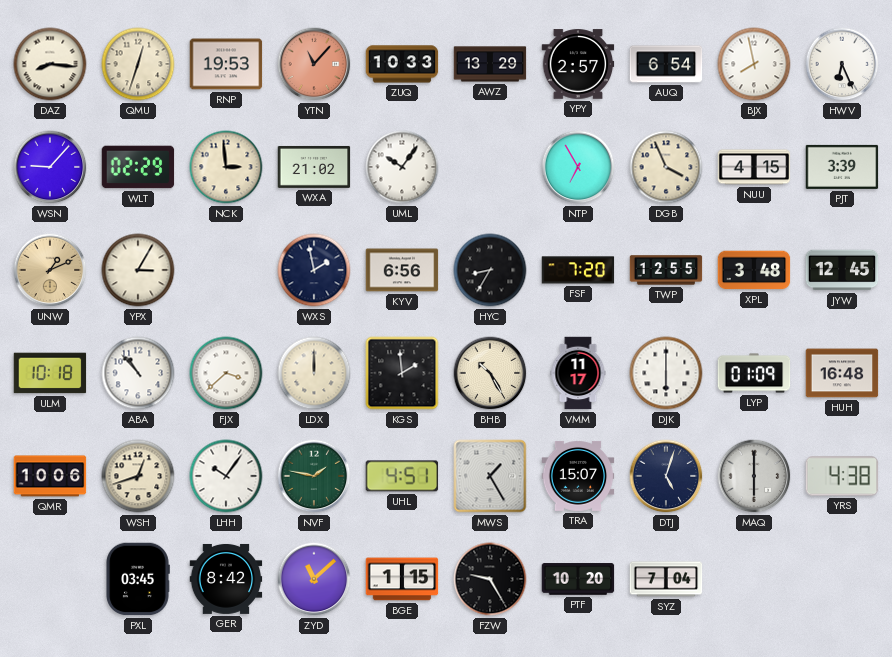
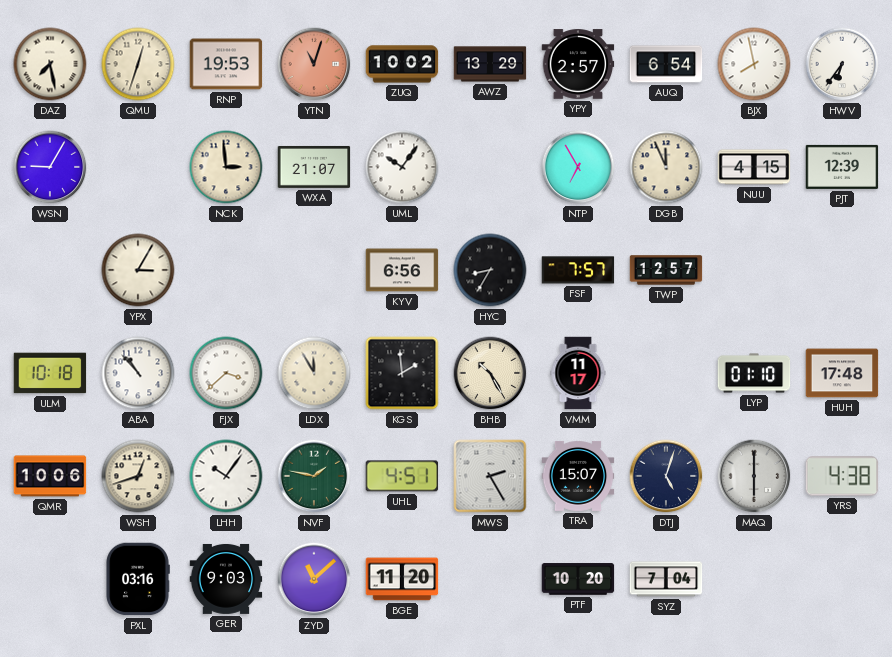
DAZ: 8:16 -> 7:28 (50, 64)
YTN: 11:07 -> 11:03 (314, 64)
ZUQ: 10:33 -> 10:02 (402, 64)
HWV: 6:26 -> 6:36 (842, 64)
WSN: 9:07 -> 9:05 (50, 167)
WLT: 02:29 -> none (138, 167)
WXA: 21:02 -> 21:07 (314, 167)
DGB: 3:56 -> 11:56 (666, 167)
PJT: 3:39 -> 12:39 (842, 167)
UNW: 1:11 -> none (50, 270)
WXS: 1:58 -> none (314, 270)
FSF: 7:20 -> 7:57 (578, 270)
TWP: 12:55 -> 12:57 (666, 270)
XPL: 3:48 -> none (754, 270)
JYW: 12:45 -> none (842, 270)
LDX: 12:00 -> 11:55 (314, 373)
DJK: 6:00 -> none (666, 373)
LYP: 01:09 -> 01:10 (754, 373)
HUH: 16:48 -> 17:48 (842, 373)
MWS: 1:25 -> 2:25 (490, 476)
PXL: 03:45 -> 03:16 (138, 579)
GER: 8:42 -> 9:03 (226, 579)
BGE: 1:15 -> 11:20 (402, 579)
FZW: 9:25 -> none (490, 579)
